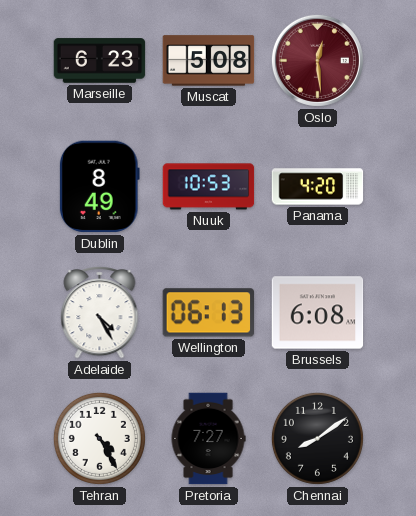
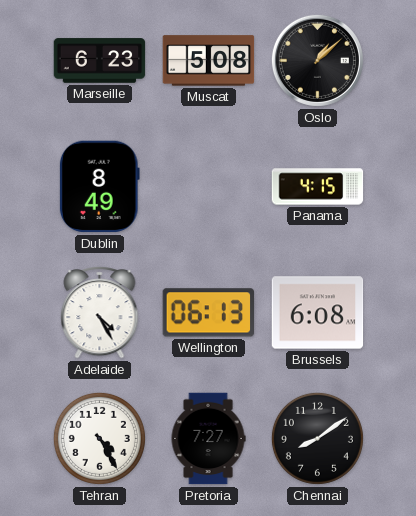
Oslo: 12:29 -> 1:08 (317, 60)
Oslo dial: burgundy -> black (317, 60)
Nuuk: 10:53 -> none (209, 187)
Panama: 4:20 -> 4:15 (318, 187)
